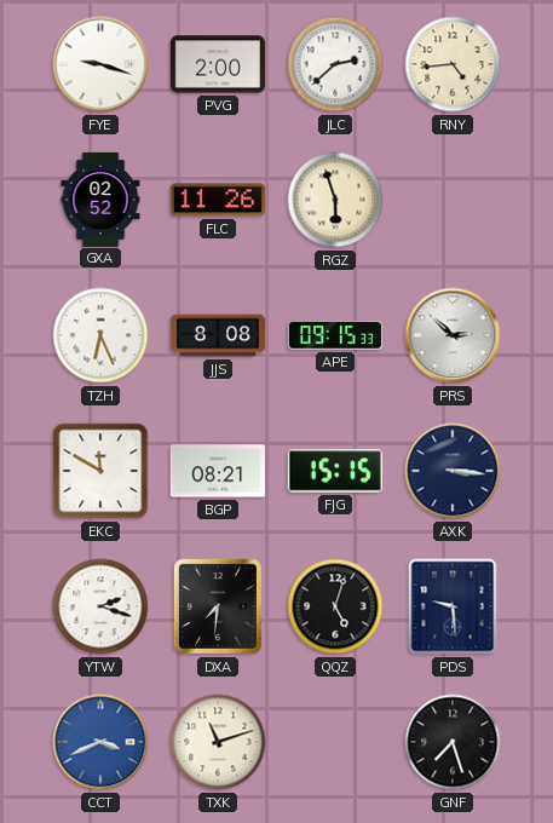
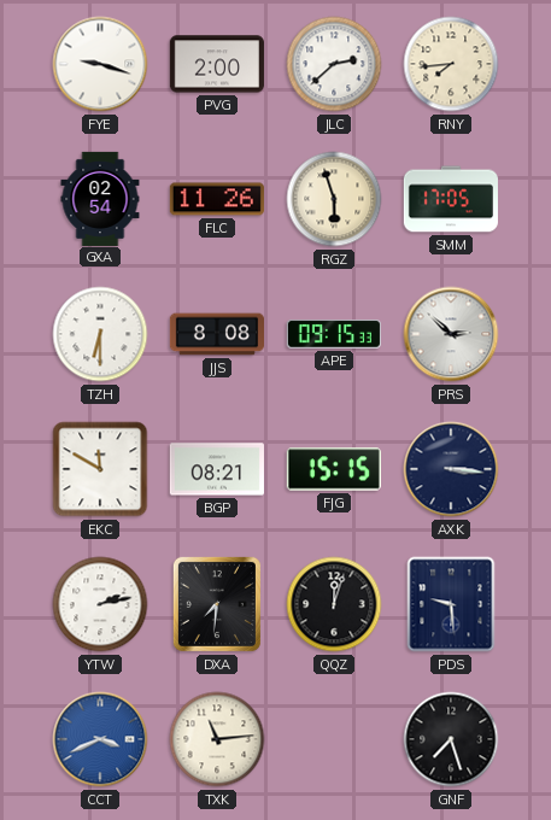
RNY: 4:44 -> 7:44 (451, 64)
GXA: 02:52 -> 02:54 (100, 198)
SMM: none -> 17:05 (451, 199)
TZH: 6:26 -> 6:30 (100, 334)
YTW: 2:18 -> 2:13 (100, 604)
QQZ: 5:03 -> 12:03 (334, 604)
TXK: 11:12 -> 11:14 (217, 739)
